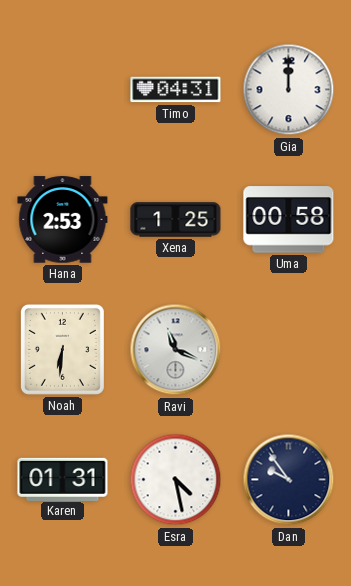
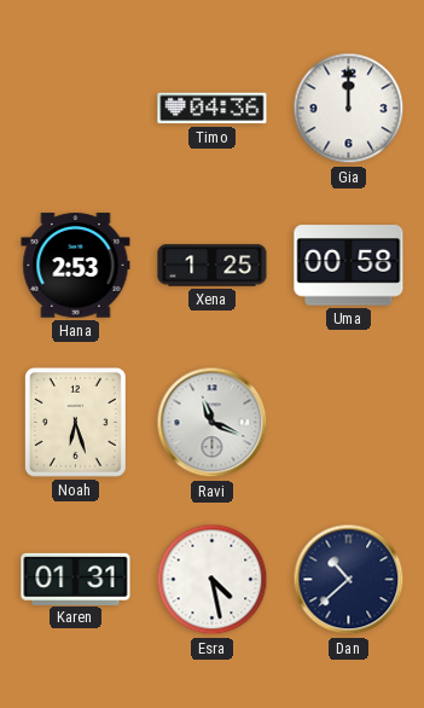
Timo: 04:31 -> 04:36 (213, 109)
Noah: 6:31 -> 6:27 (75, 422)
Dan: 9:54 -> 10:38 (349, 580)
